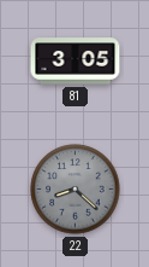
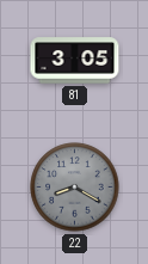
22: 8:22 -> 8:20 (75, 188)
